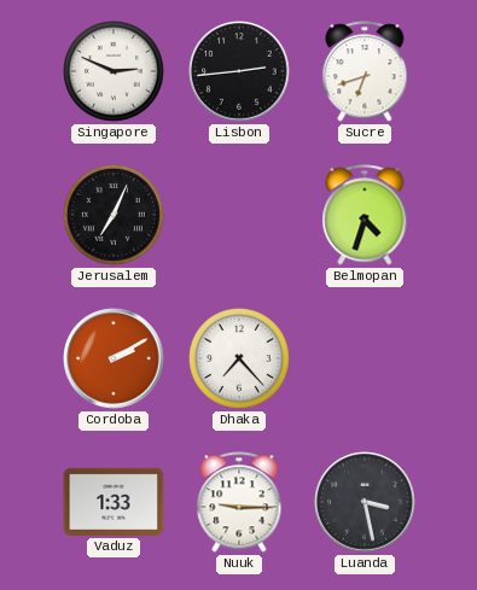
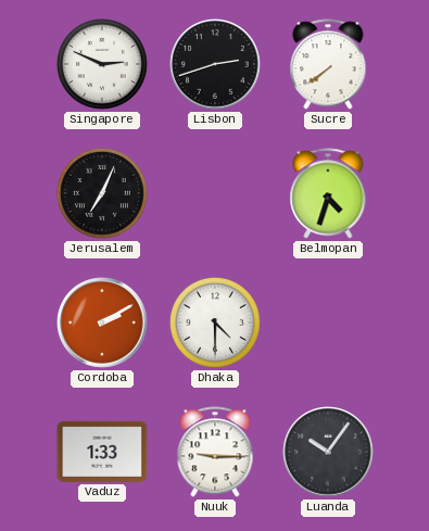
Lisbon: 2:44 -> 2:42 (215, 64)
Sucre: 6:42 -> 7:39 (328, 64)
Dhaka: 7:23 -> 4:30 (215, 323)
Luanda: 3:28 -> 10:06 (328, 452)
